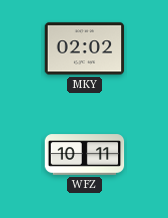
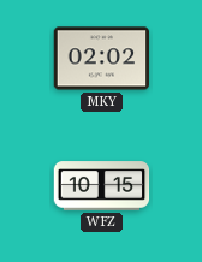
WFZ: 10:11 -> 10:15 (102, 186)
